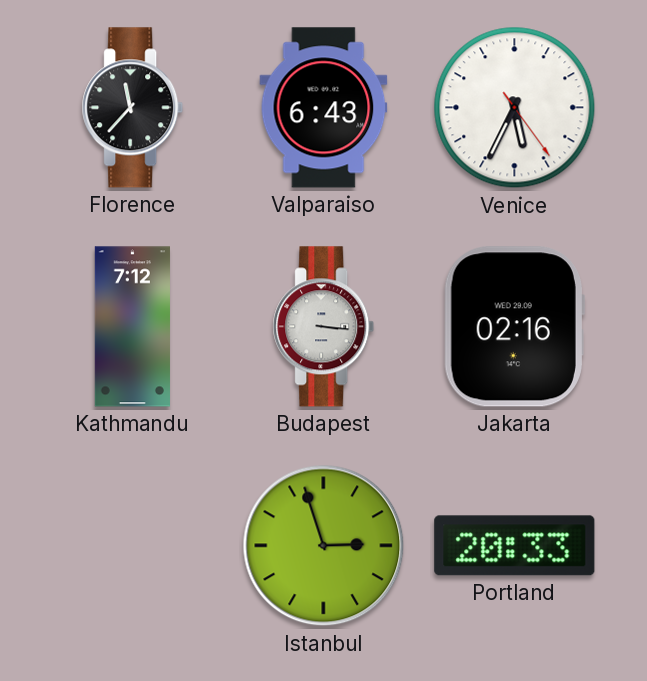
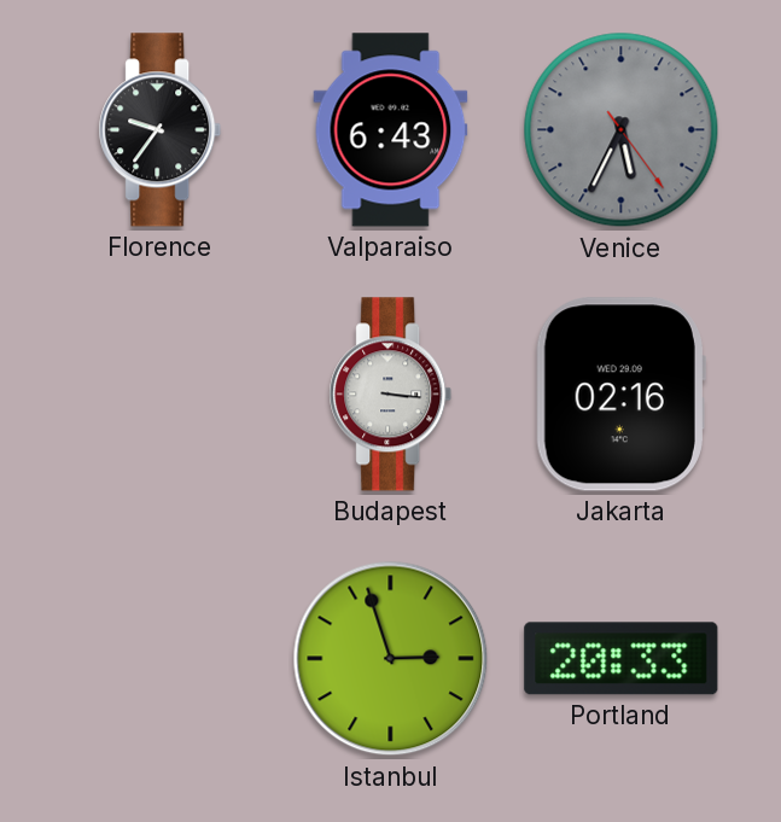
Florence: 11:37 -> 9:36 (161, 130)
Venice dial: white -> grey (622, 130)
Kathmandu: 7:12 -> none (132, 327)
